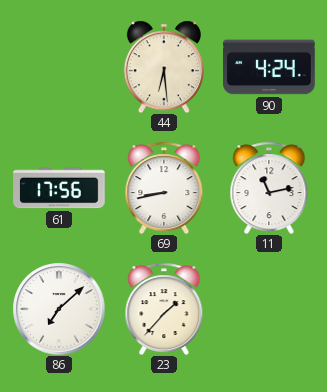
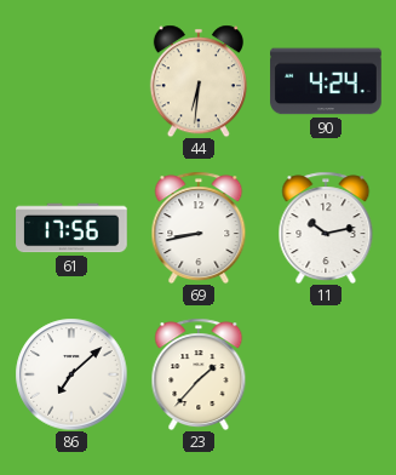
44: 6:29 -> 6:31 (199, 81)
11: 11:13 -> 10:13 (326, 228)
